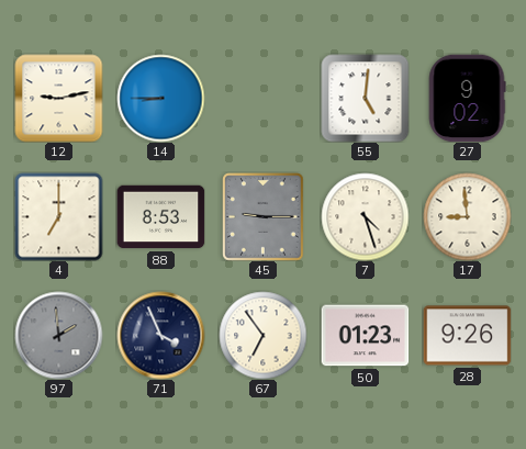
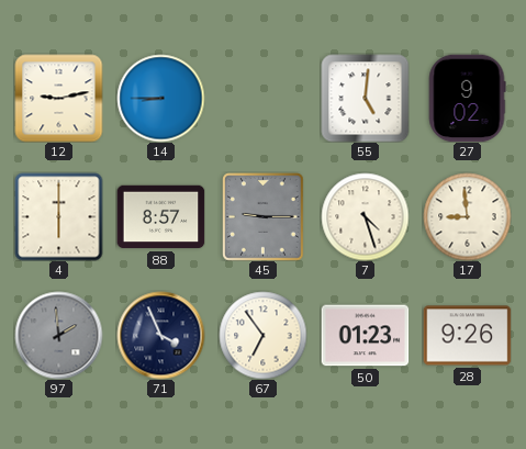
4: 7:00 -> 6:00 (58, 216)
88: 8:53 -> 8:57 (160, 217)
